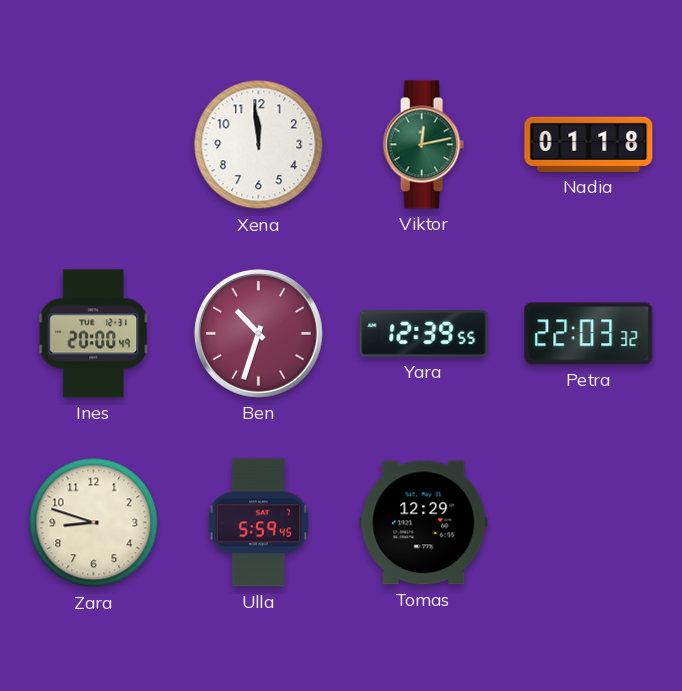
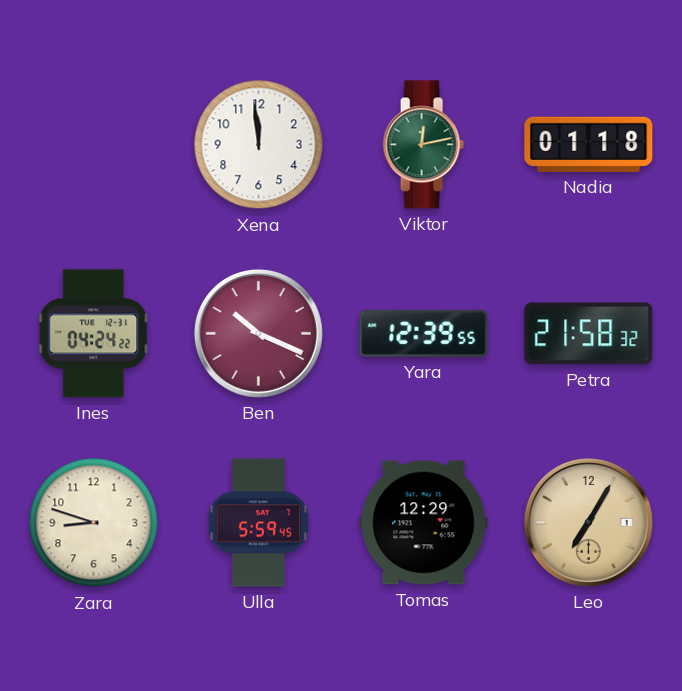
Ines: 20:00 -> 04:24 (94, 334)
Ben: 10:33 -> 10:19 (258, 333)
Petra: 22:03 -> 21:58 (589, 334)
Leo: none -> 7:05 (588, 522)
